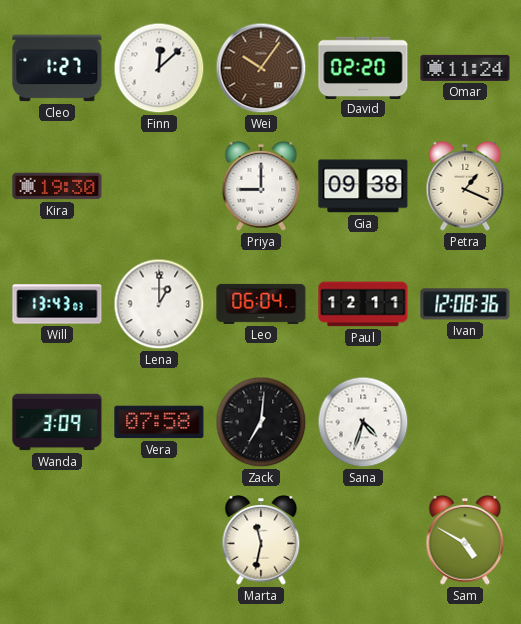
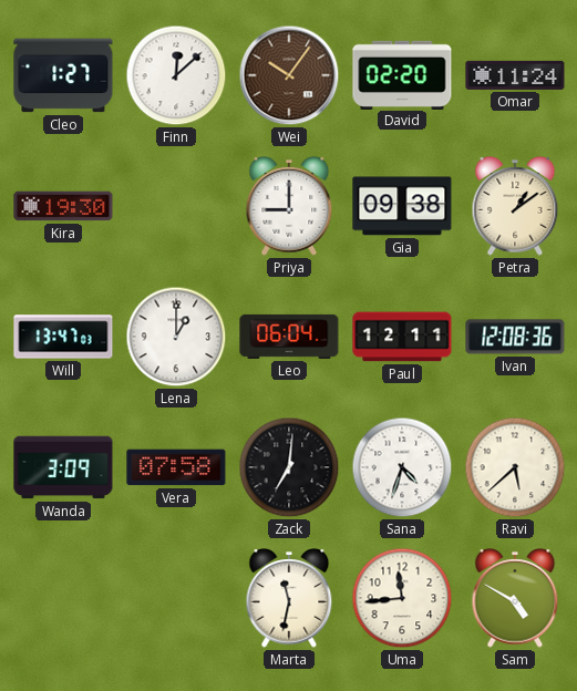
Petra: 1:19 -> 1:09 (515, 207)
Will: 13:43 -> 13:47 (63, 337)
Ravi: none -> 5:38 (515, 467)
Uma: none -> 11:44 (402, 598)
